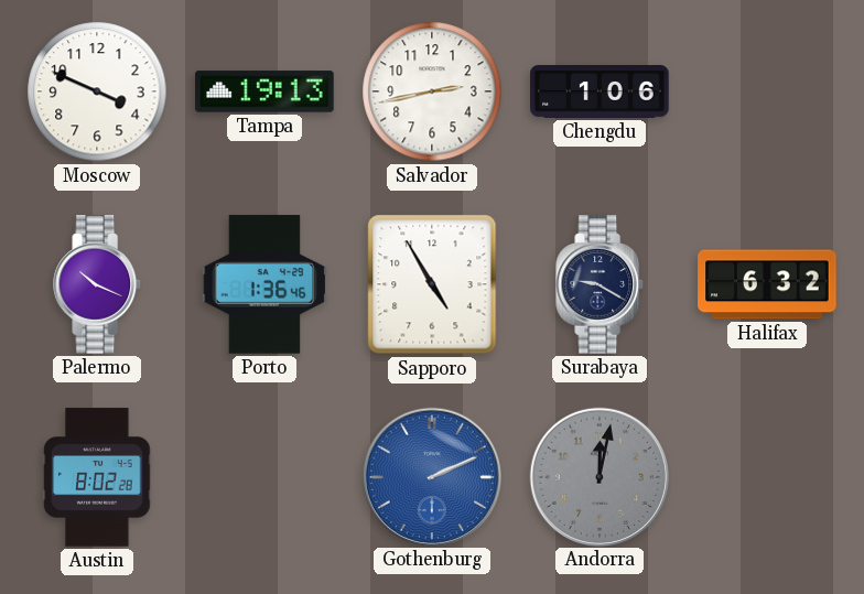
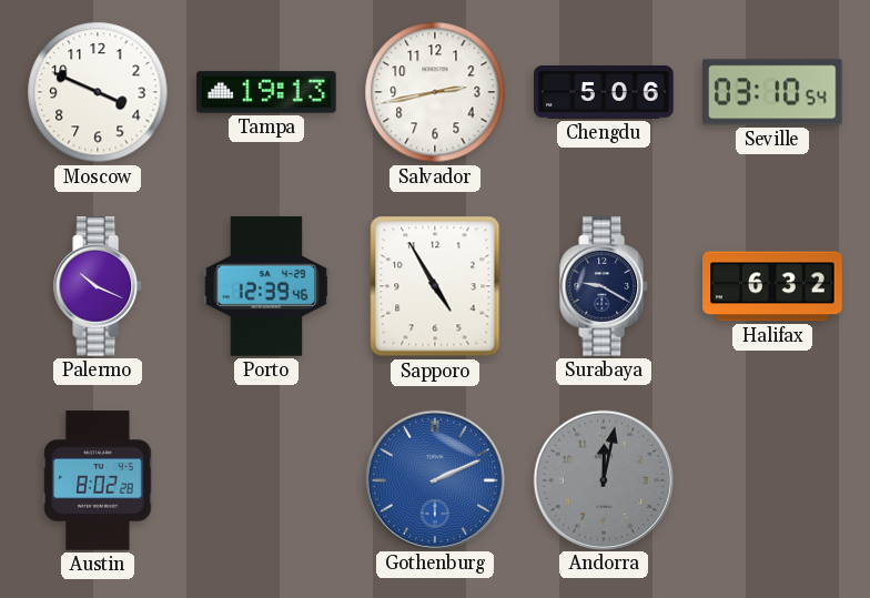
Chengdu: 1:06 -> 5:06 (604, 93)
Seville: none -> 03:10 (773, 92)
Porto: 1:36 -> 12:39 (266, 286)
